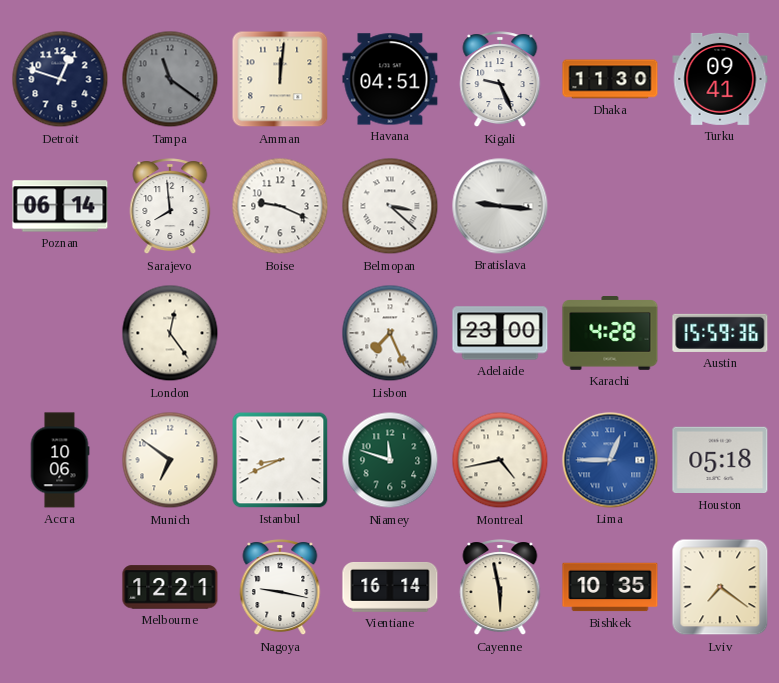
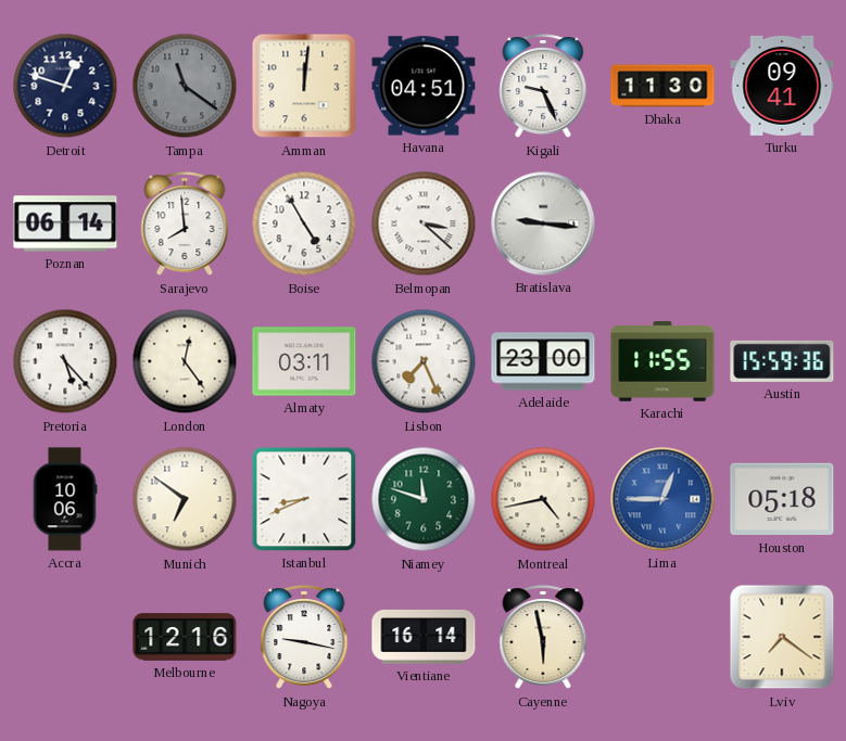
Boise: 9:19 -> 4:55 (304, 223)
Pretoria: none -> 5:23 (65, 361)
Almaty: none -> 03:11 (304, 361)
Karachi: 4:28 -> 11:55 (662, 362)
Melbourne: 12:21 -> 12:16 (185, 637)
Bishkek: 10:35 -> none (610, 587)
